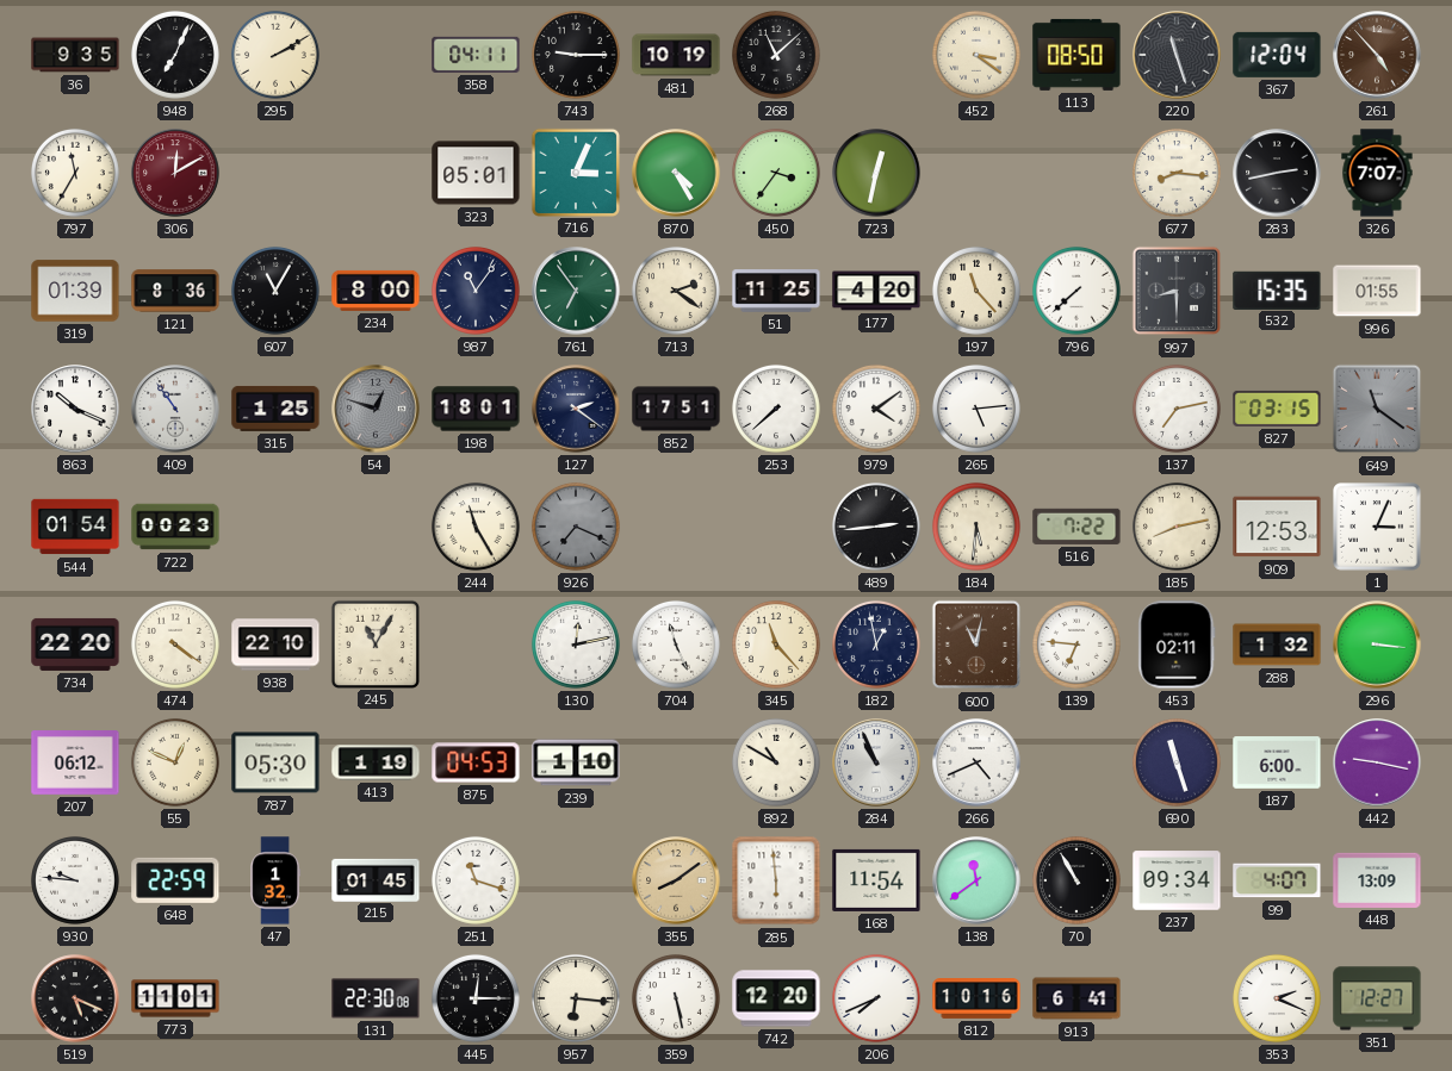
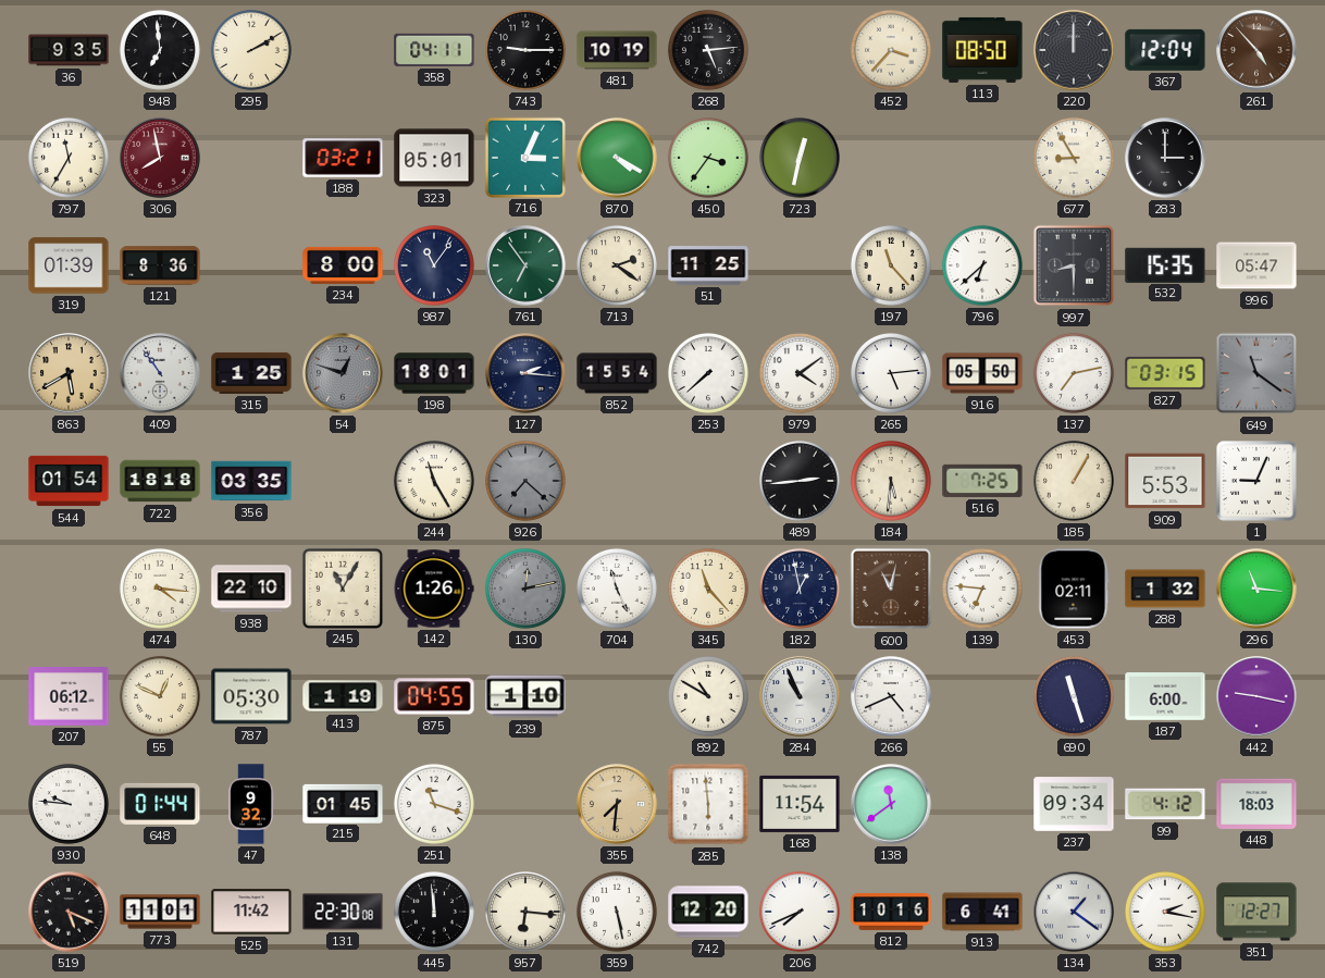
948: 7:04 -> 6:59 (160, 50)
268: 11:08 -> 5:14 (708, 50)
452: 3:21 -> 3:37 (891, 50)
220: 11:27 -> 12:00 (1074, 50)
306: 12:10 -> 7:58 (160, 158)
188: none -> 03:21 (343, 158)
870: 4:25 -> 4:20 (617, 158)
677: 8:16 -> 8:55 (1074, 158)
283: 2:43 -> 3:00 (1165, 158)
326: 7:07 -> none (1377, 173)
607: 11:05 -> none (275, 291)
177: 4:20 -> none (876, 291)
796: 7:38 -> 6:38 (982, 265)
996: 01:55 -> 05:47 (1256, 265)
863: 10:19 -> 5:40 (69, 373)
863 dial: white -> champagne (69, 373)
127: 2:21 -> 2:16 (525, 373)
852: 17:51 -> 15:54 (617, 373)
916: none -> 05:50 (982, 373)
722: 00:23 -> 18:18 (160, 481)
356: none -> 03:35 (251, 481)
926: 7:19 -> 7:22 (525, 481)
516: 7:22 -> 7:25 (982, 481)
185: 8:13 -> 1:05 (1074, 481)
909: 12:53 -> 5:53 (1165, 481)
1: 3:04 -> 9:04 (1258, 482)
734: 22:20 -> none (75, 645)
474: 4:21 -> 4:16 (160, 589)
142: none -> 1:26 (434, 589)
130 dial: white -> grey (525, 589)
296: 3:16 -> 11:16 (1256, 589)
875: 04:53 -> 04:55 (434, 696)
648: 22:59 -> 01:44 (160, 804)
47: 1:32 -> 9:32 (251, 804)
355: 8:09 -> 7:31 (617, 804)
70: 10:55 -> none (1076, 880)
99: 4:07 -> 4:12 (1165, 804)
448: 13:09 -> 18:03 (1256, 804)
525: none -> 11:42 (251, 912)
445: 12:15 -> 11:59 (434, 912)
134: none -> 1:21 (1074, 912)
353: 2:19 -> 2:17 (1165, 912)
